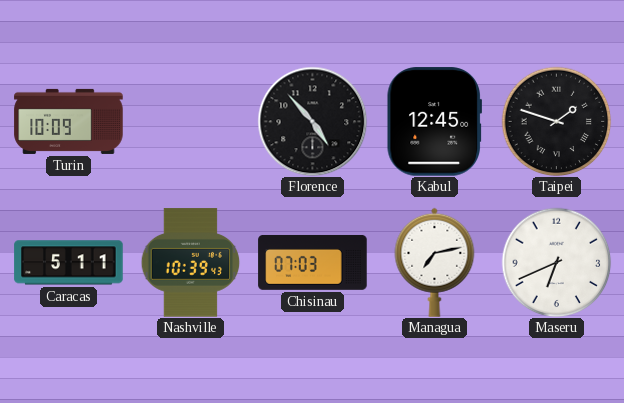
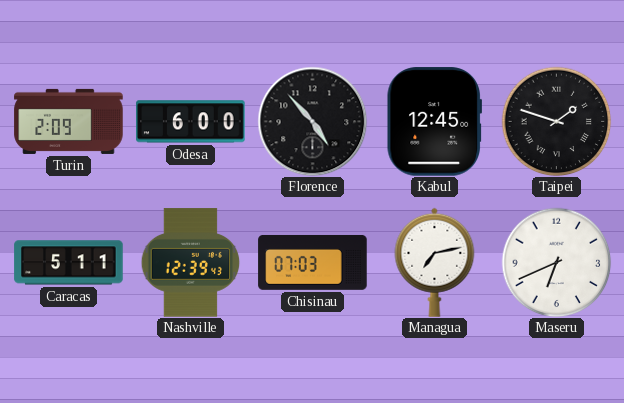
Turin: 10:09 -> 2:09 (69, 121)
Odesa: none -> 6:00 (191, 122)
Nashville: 10:39 -> 12:39 (191, 263)
